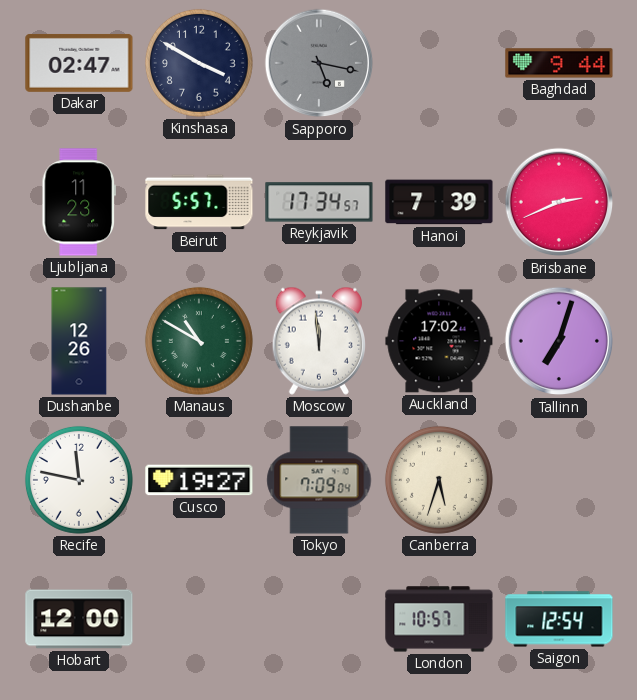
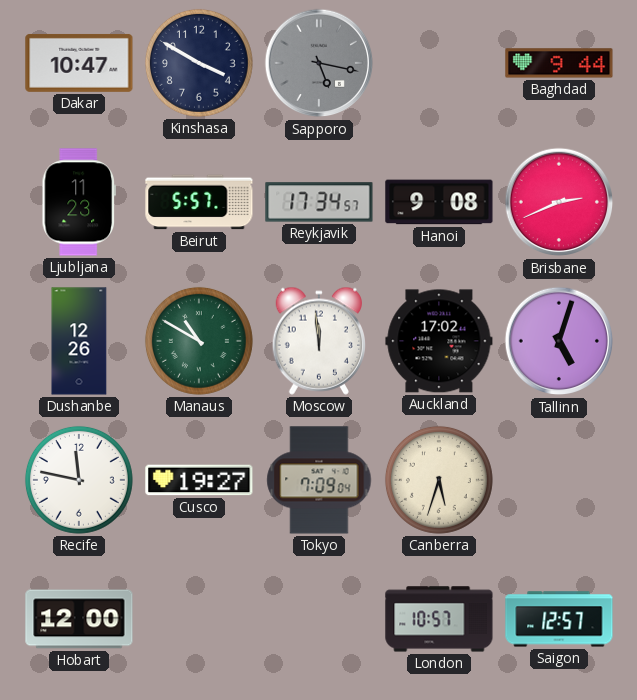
Dakar: 02:47 -> 10:47 (79, 63)
Hanoi: 7:39 -> 9:08 (439, 202)
Tallinn: 7:03 -> 5:03 (559, 341)
Saigon: 12:54 -> 12:57 (559, 619)
